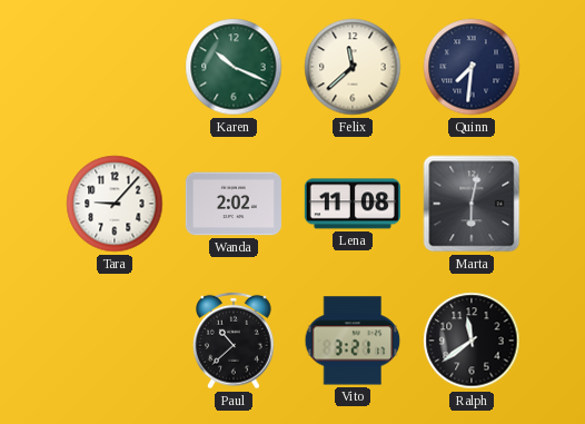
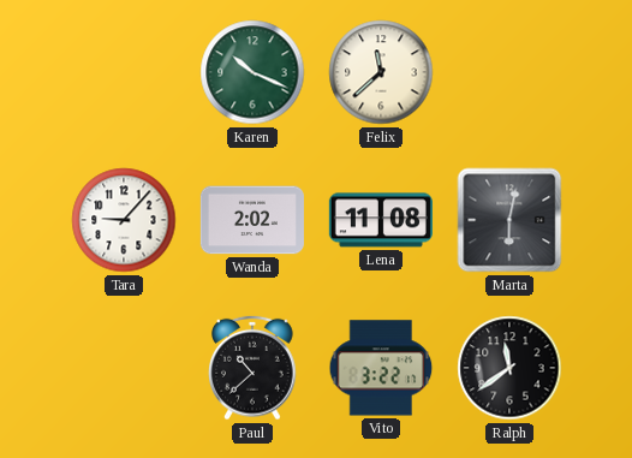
Quinn: 7:31 -> none (472, 67)
Vito: 3:21 -> 3:22 (381, 368)
